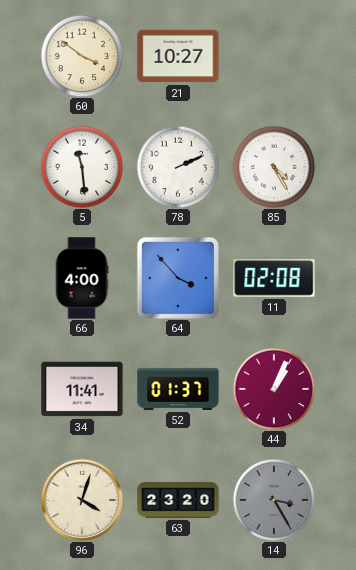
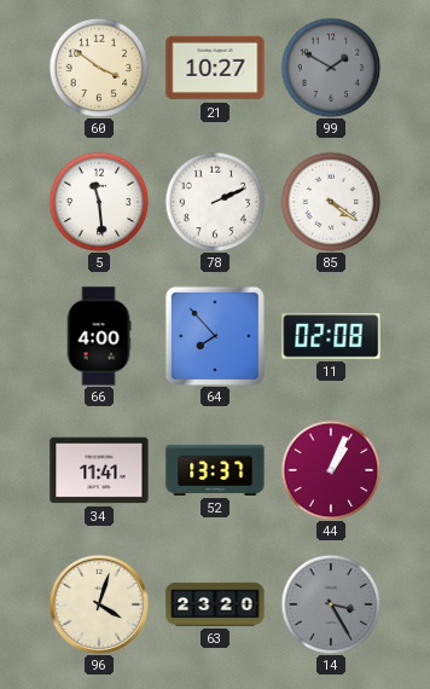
99: none -> 1:50 (331, 68)
85: 4:25 -> 4:21 (331, 202)
64: 3:53 -> 7:53 (215, 336)
52: 01:37 -> 13:37 (215, 470)
